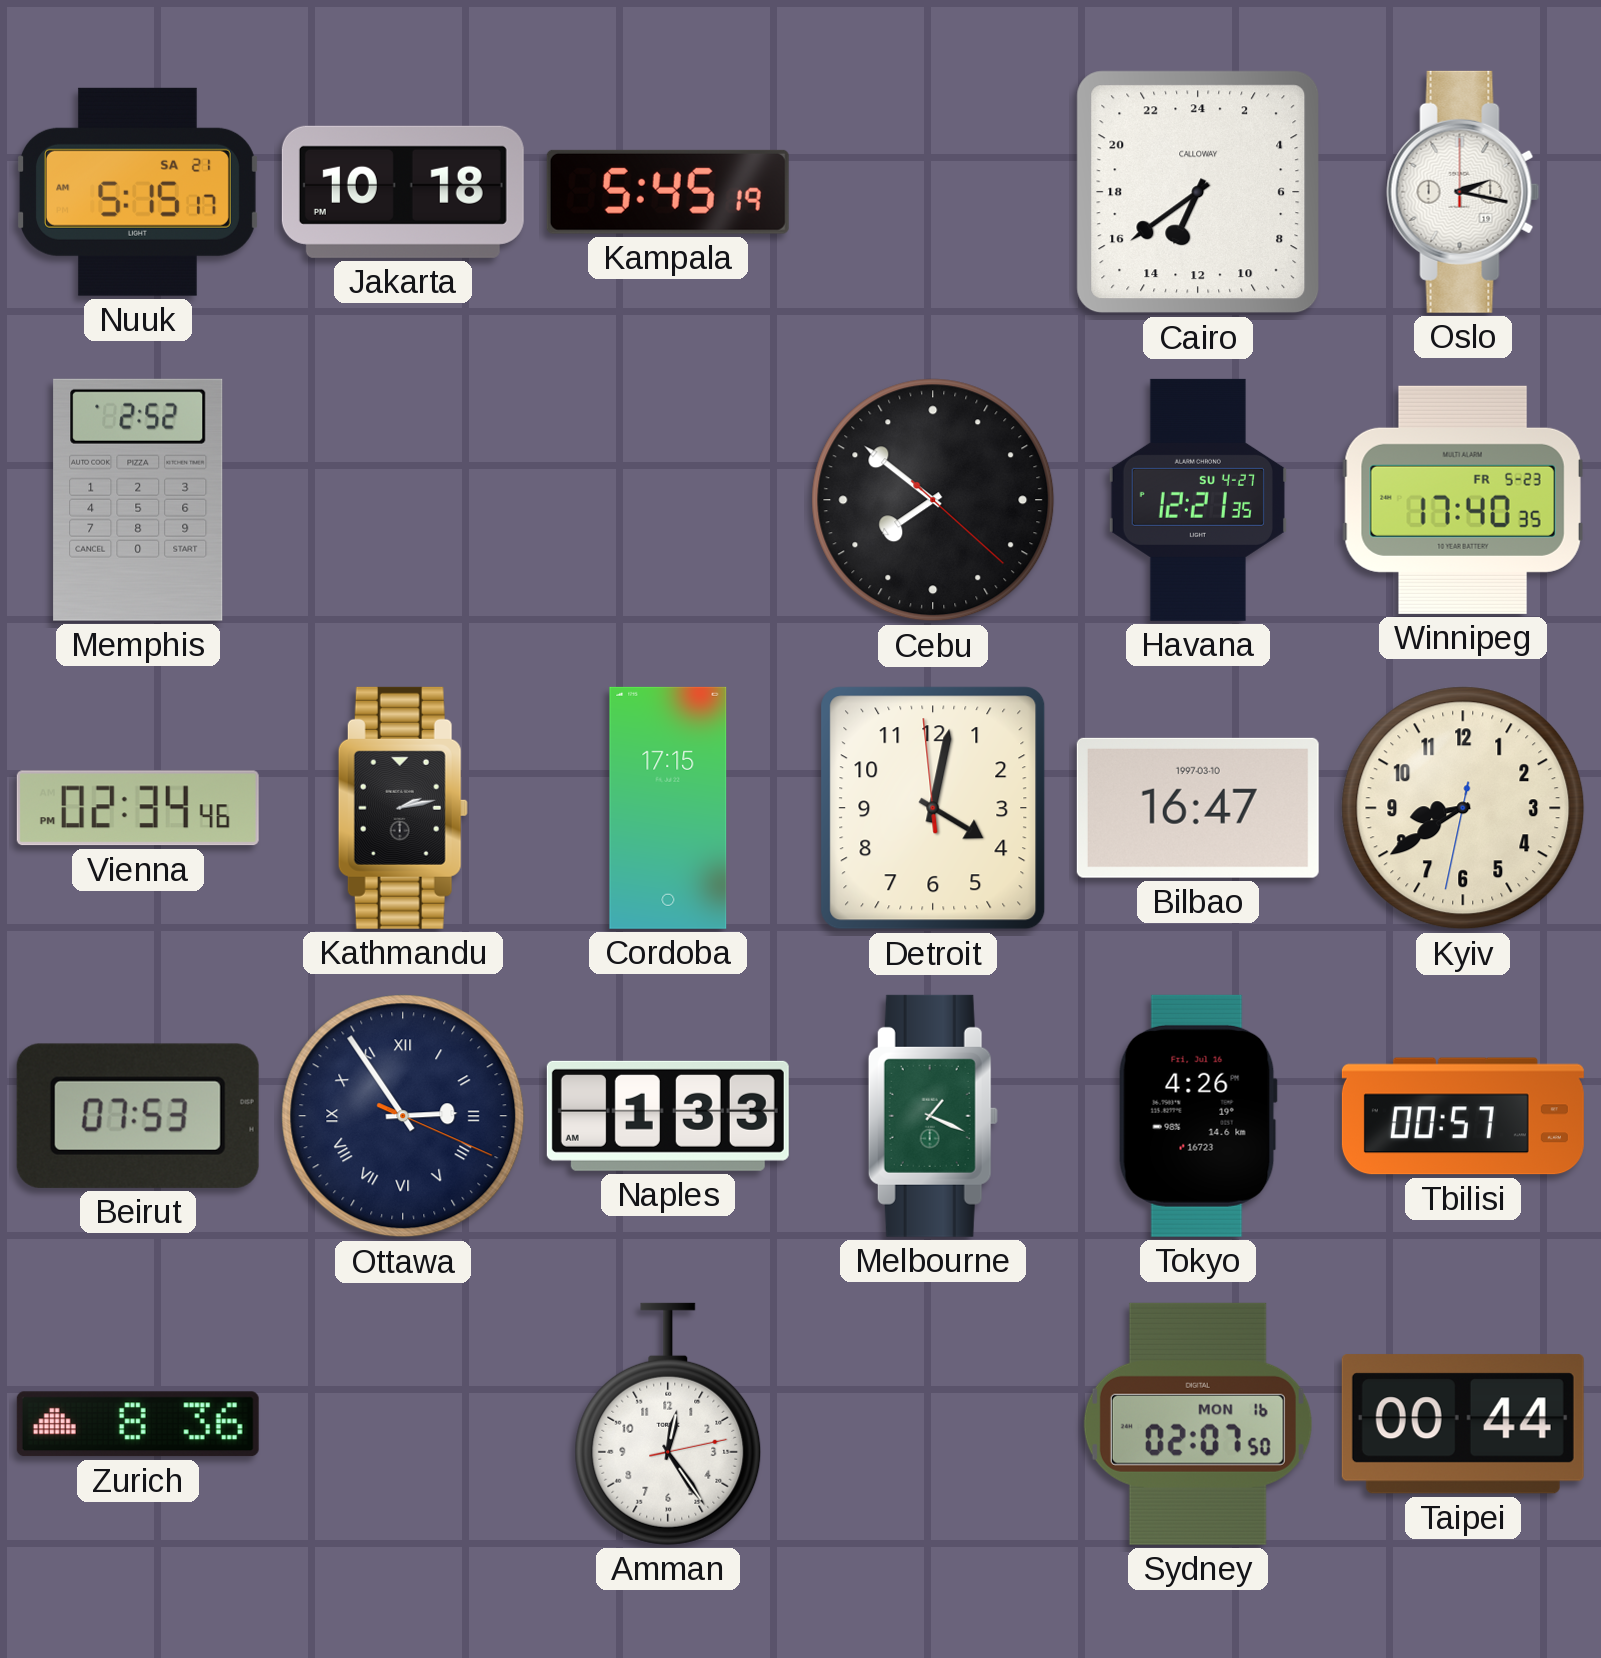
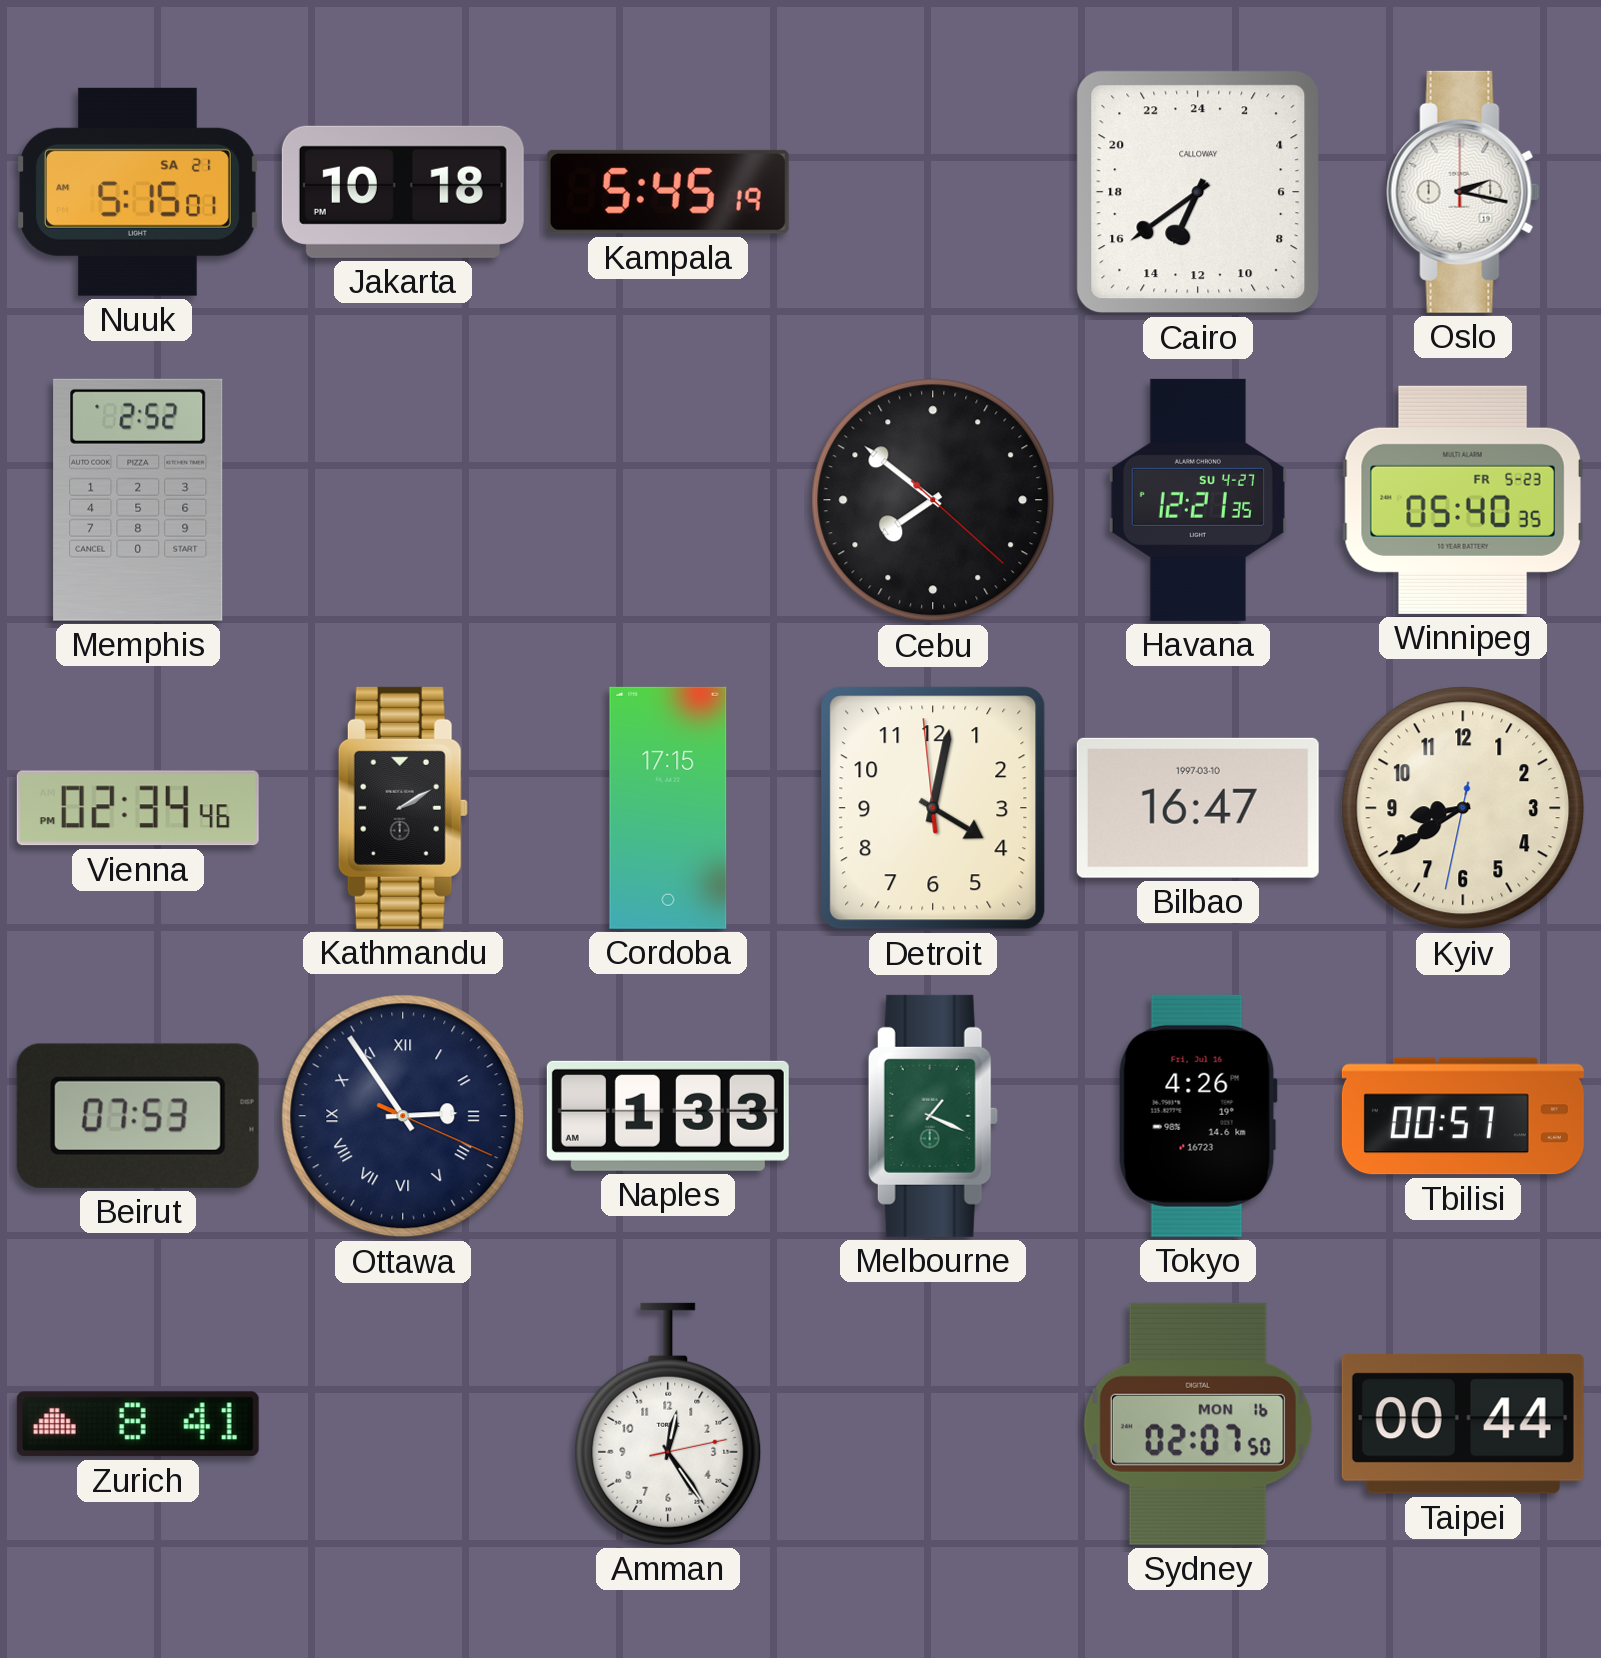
Nuuk: 5:15:17 -> 5:15:01 (138, 192)
Winnipeg: 17:40 -> 05:40 (1463, 500)
Kathmandu: 2:13 -> 2:10 (403, 808)
Zurich: 8:36 -> 8:41 (138, 1424)
